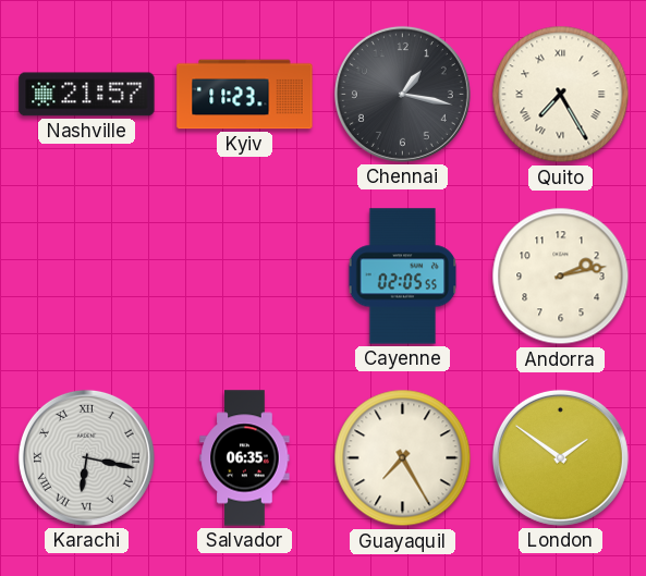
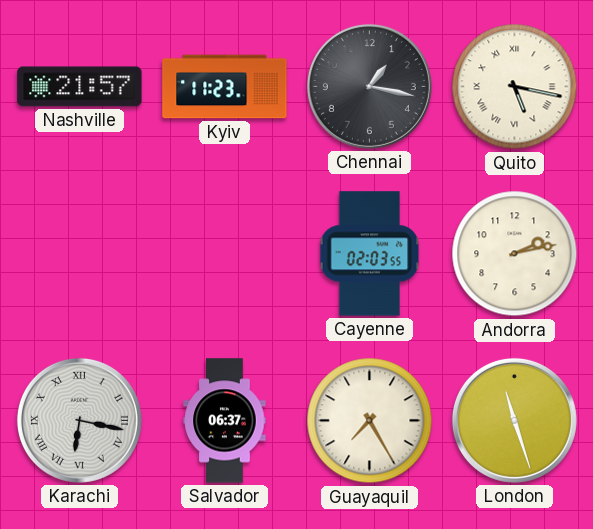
Quito: 7:25 -> 5:17 (515, 87)
Cayenne: 02:05 -> 02:03 (370, 254)
Salvador: 06:35 -> 06:37 (225, 421)
London: 1:51 -> 11:27 (514, 420)
